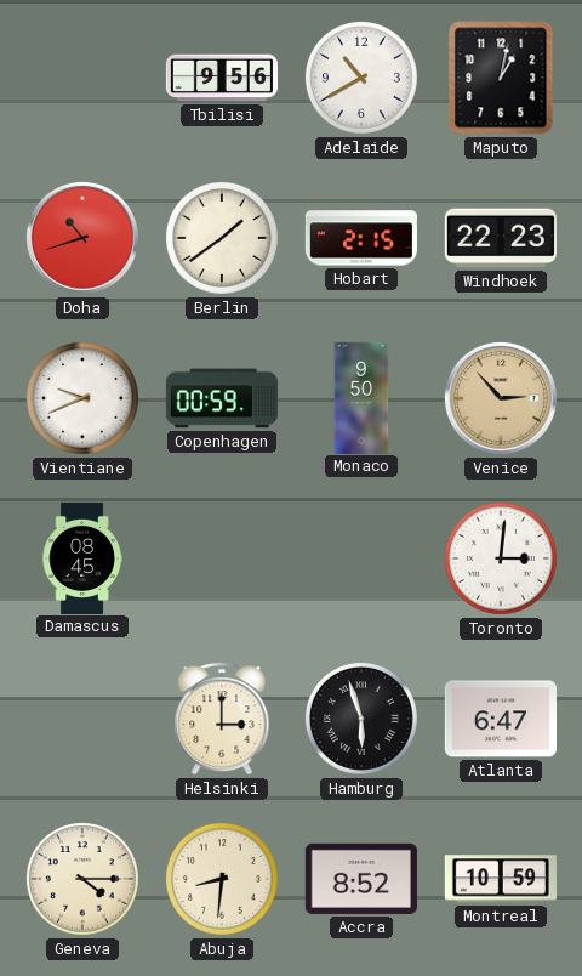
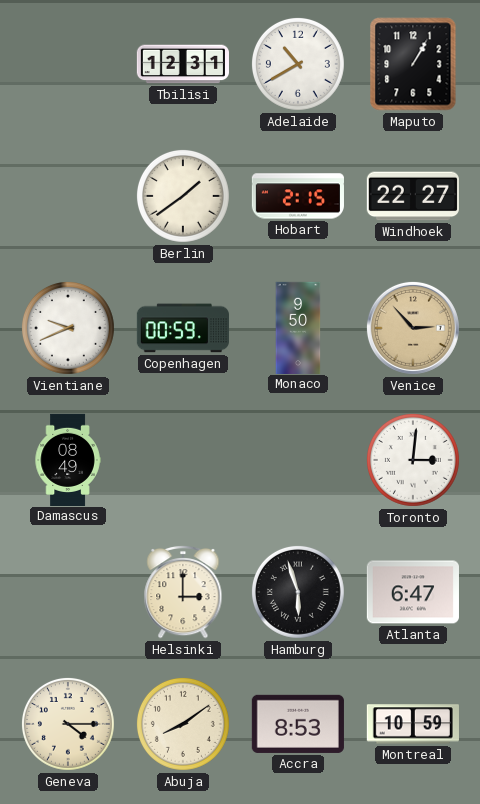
Tbilisi: 9:56 -> 12:31 (183, 64)
Maputo: 1:02 -> 1:05 (413, 64)
Doha: 10:42 -> none (82, 238)
Windhoek: 22:23 -> 22:27 (413, 196)
Damascus: 08:45 -> 08:49 (68, 459)
Abuja: 8:31 -> 8:09 (183, 724)
Accra: 8:52 -> 8:53 (298, 724)
